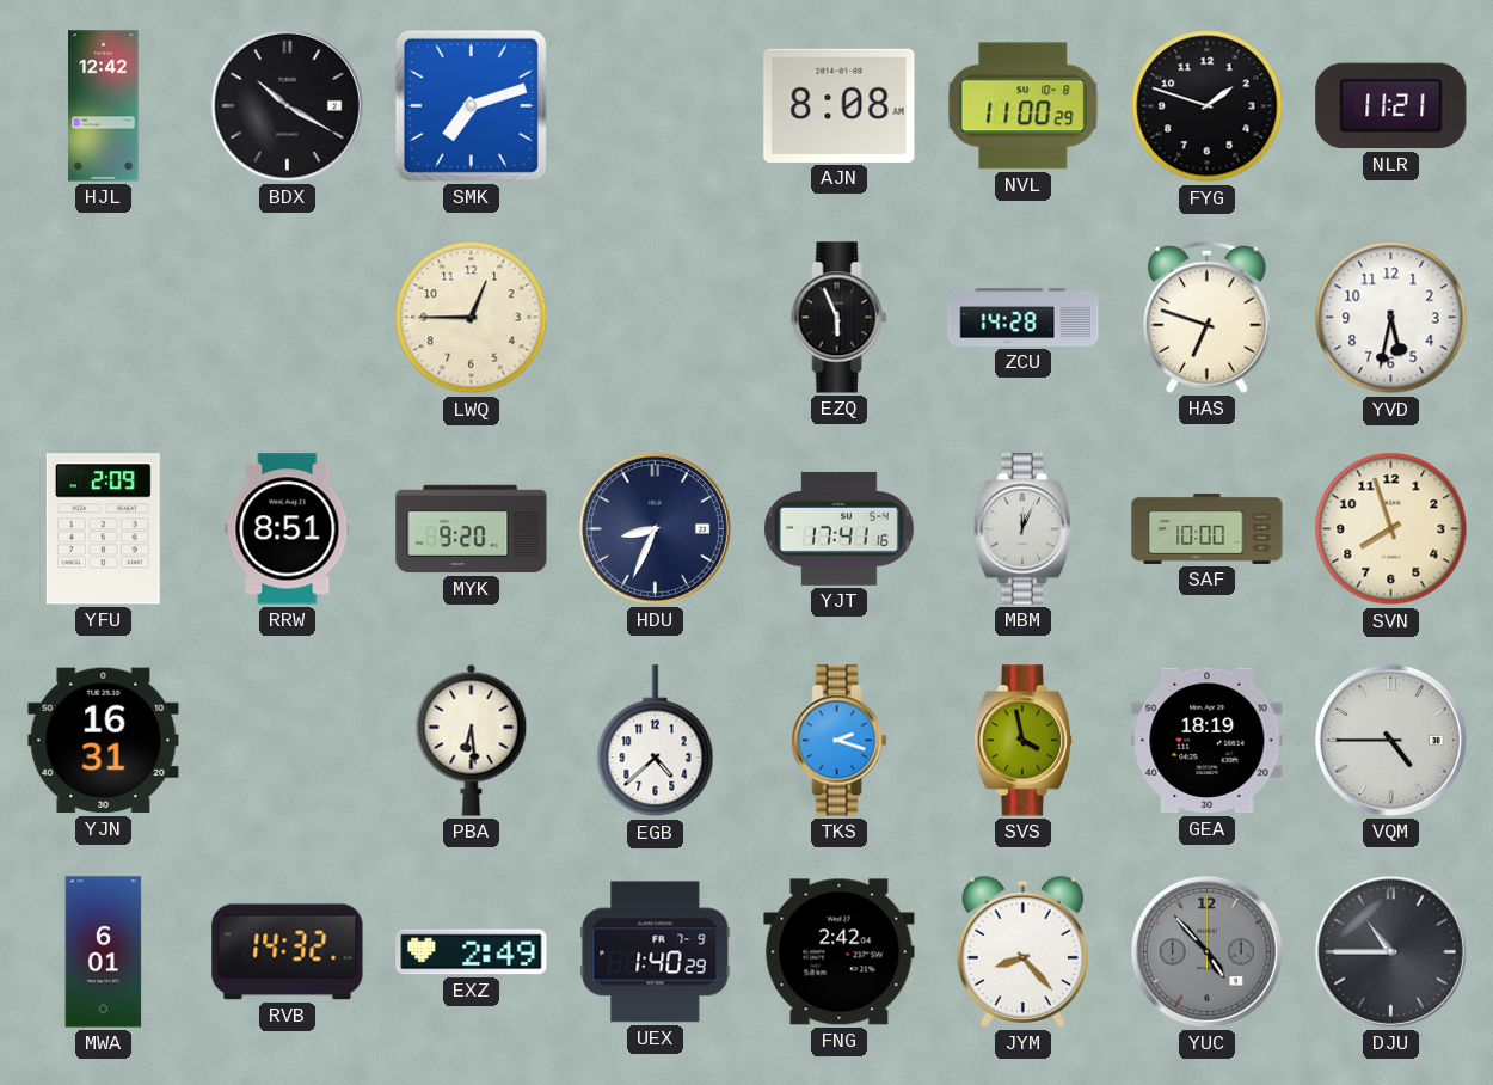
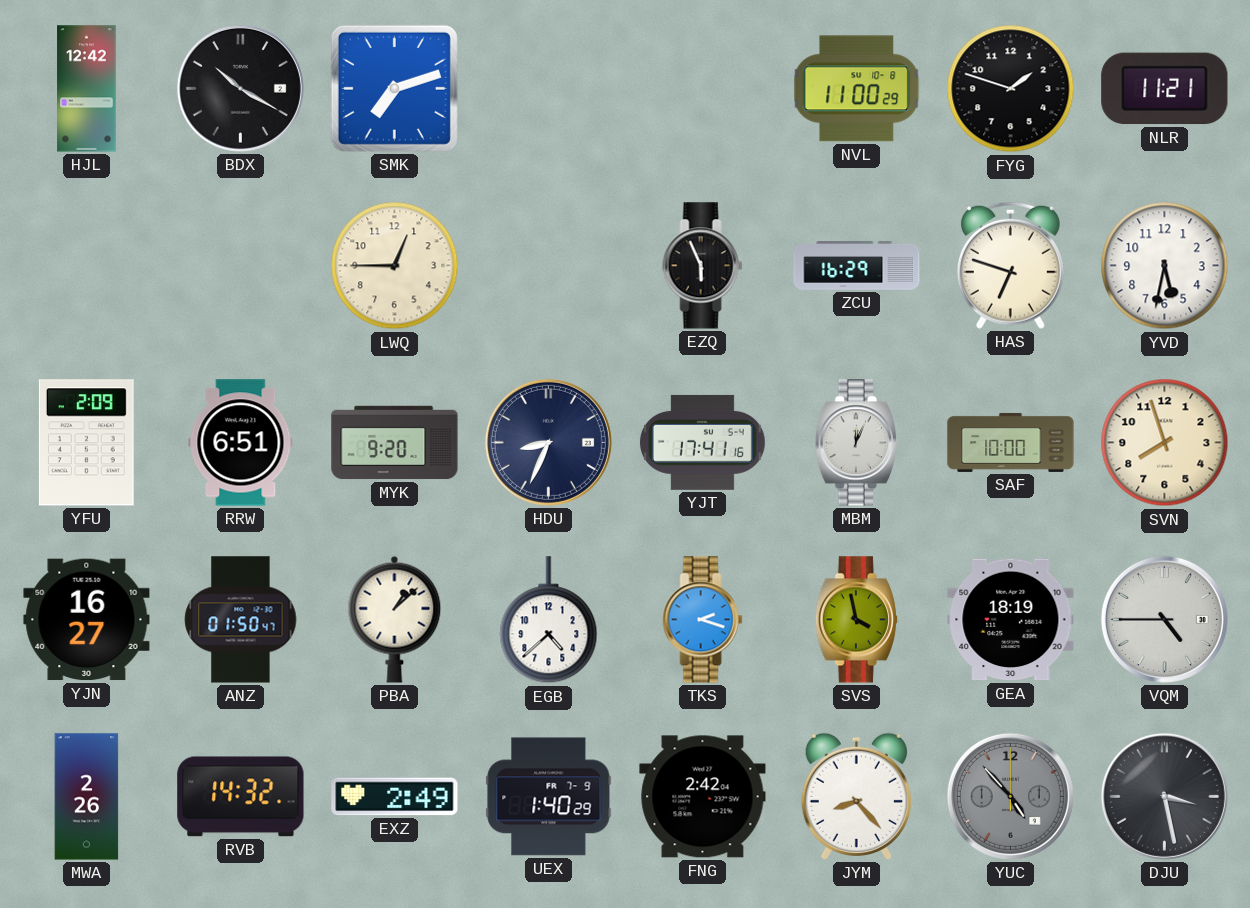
AJN: 8:08 -> none (840, 105)
ZCU: 14:28 -> 16:29 (857, 266)
RRW: 8:51 -> 6:51 (241, 443)
YJN: 16:31 -> 16:27 (87, 620)
ANZ: none -> 01:50 (241, 620)
PBA: 6:29 -> 1:08 (395, 619)
MWA: 6:01 -> 2:26 (87, 797)
DJU: 10:45 -> 3:28 (1164, 796)
